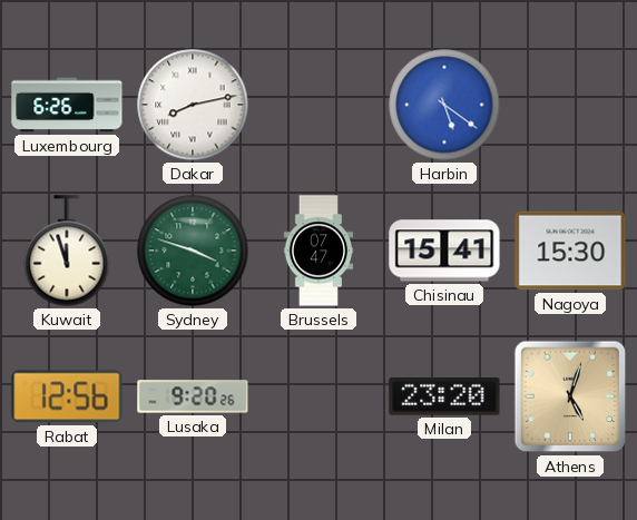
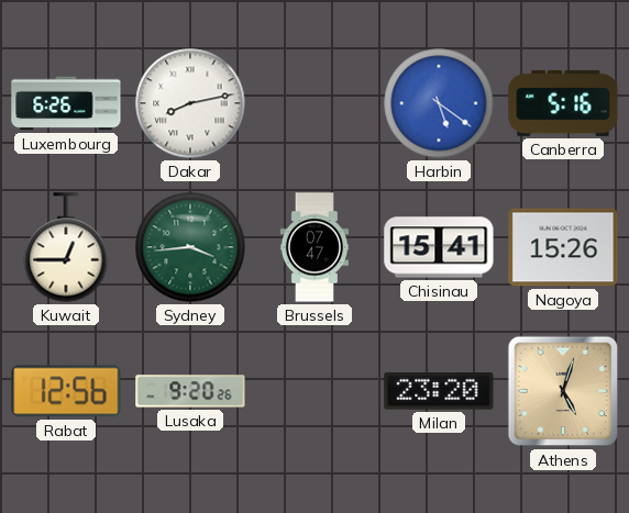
Canberra: none -> 5:16 (563, 103)
Kuwait: 11:57 -> 12:45 (66, 247)
Sydney: 3:48 -> 3:44 (190, 247)
Nagoya: 15:30 -> 15:26 (563, 247)
